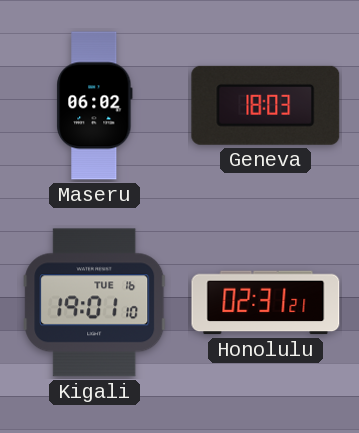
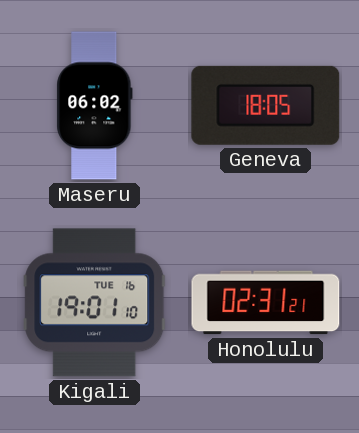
Geneva: 18:03 -> 18:05 (266, 105)
